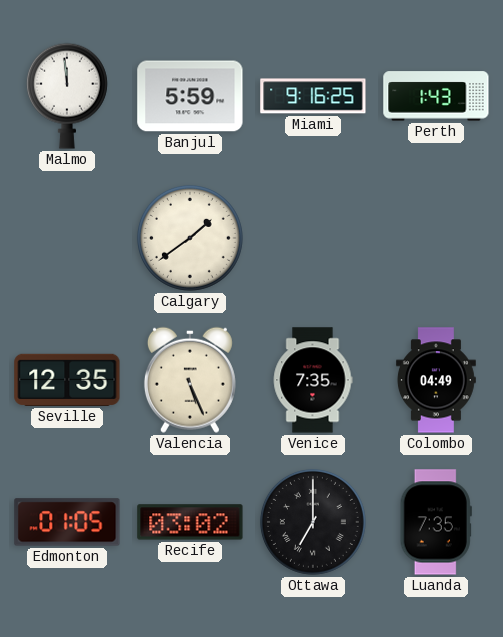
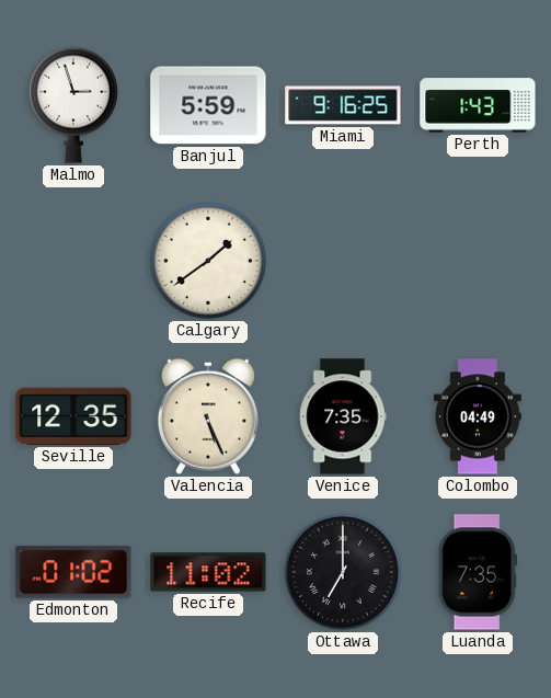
Malmo: 11:59 -> 2:57 (73, 105)
Edmonton: 01:05 -> 01:02 (73, 572)
Recife: 03:02 -> 11:02 (208, 572)
